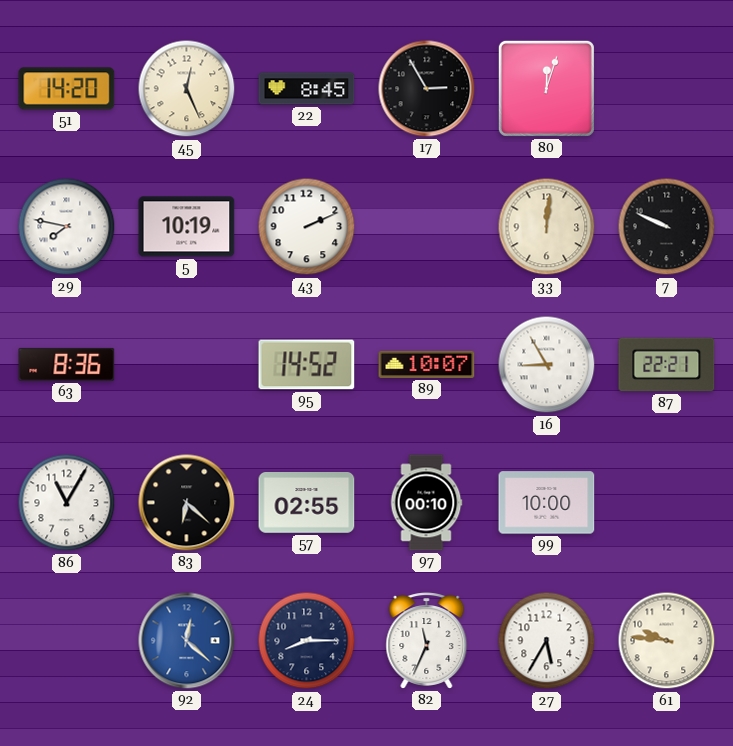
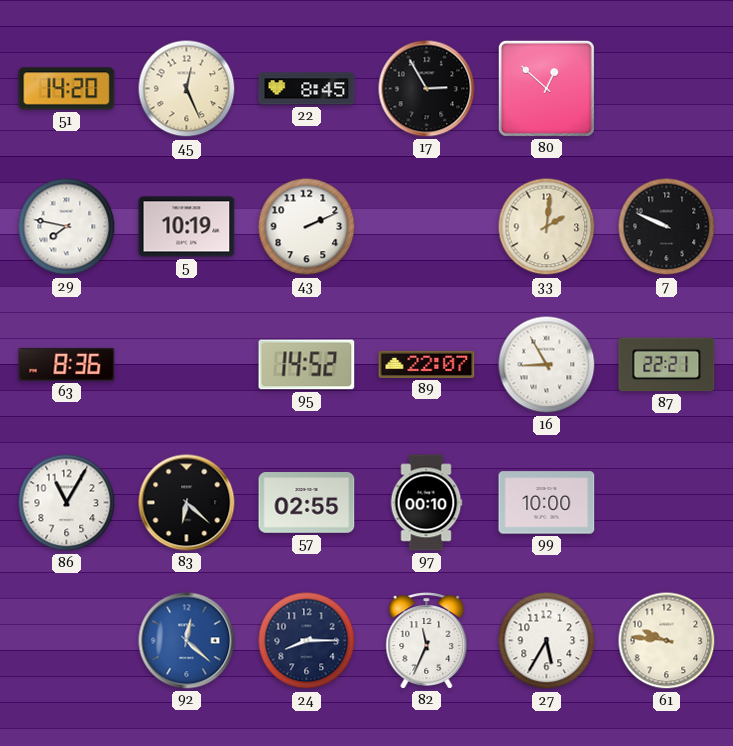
80: 12:03 -> 12:52 (546, 88)
33: 12:01 -> 2:01 (547, 227)
89: 10:07 -> 22:07 (427, 364)
